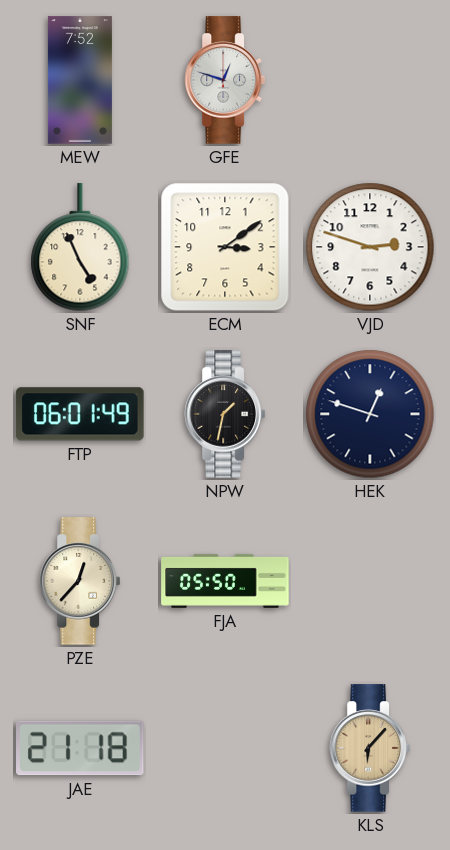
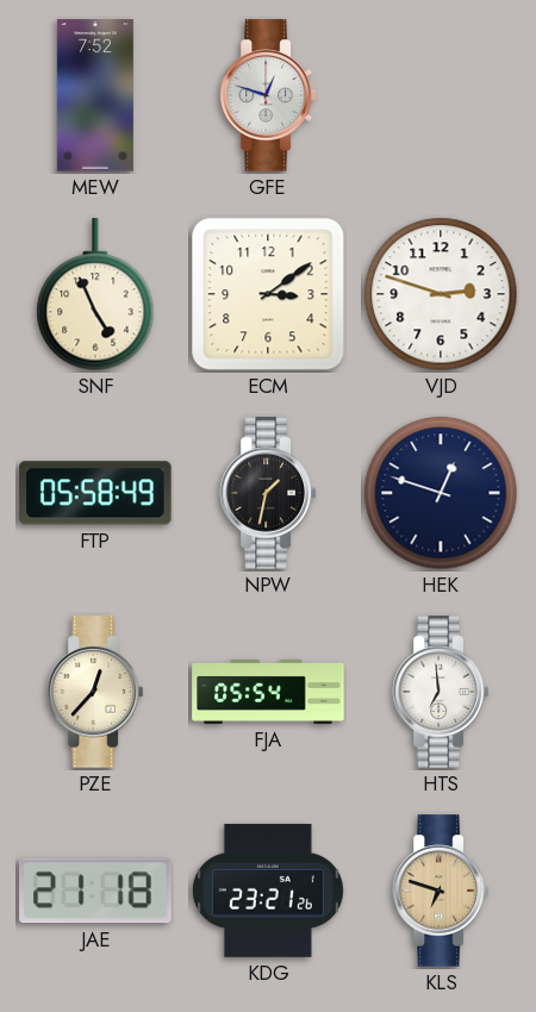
FTP: 06:01 -> 05:58 (95, 493)
FJA: 05:50 -> 05:54 (268, 692)
HTS: none -> 6:59 (441, 692)
KDG: none -> 23:21 (268, 891)
KLS: 6:07 -> 6:48 (441, 891)
